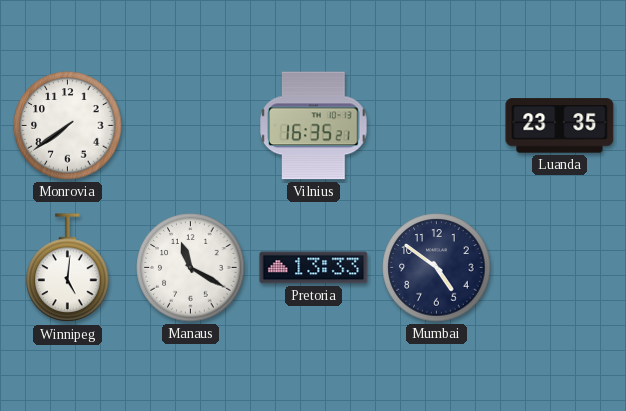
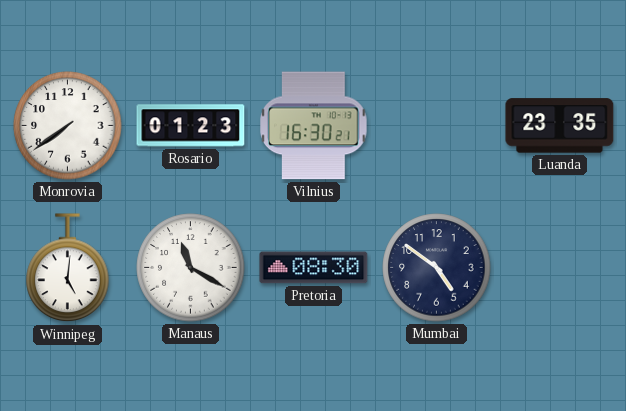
Rosario: none -> 01:23 (191, 126)
Vilnius: 16:35 -> 16:30 (314, 126)
Pretoria: 13:33 -> 08:30 (314, 268)
